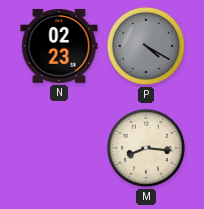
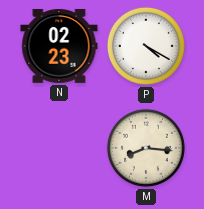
P dial: grey -> white (146, 46)
